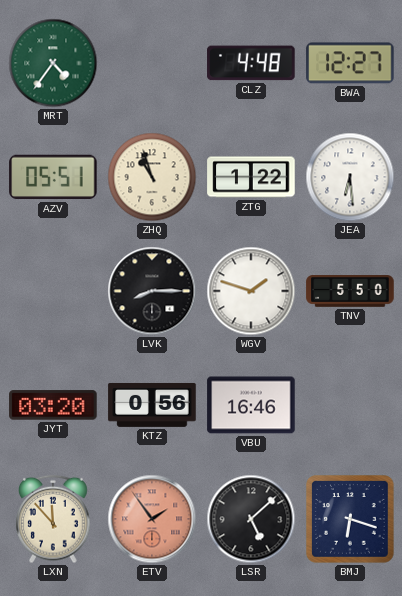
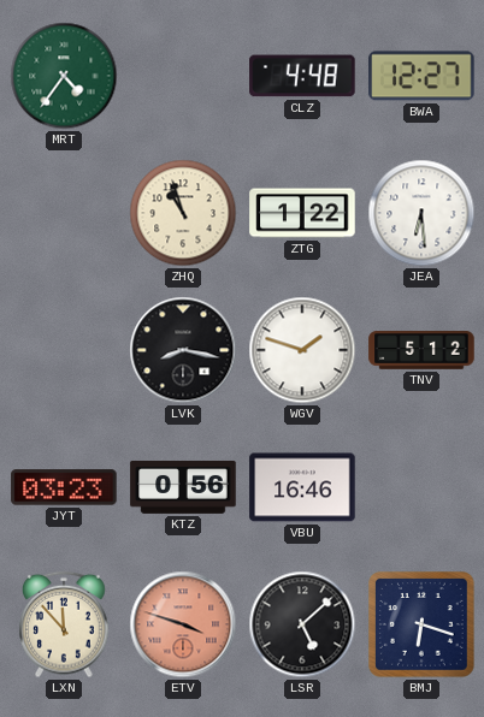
AZV: 05:51 -> none (53, 177)
LVK: 8:15 -> 8:17 (183, 350)
TNV: 5:50 -> 5:12 (421, 350)
JYT: 03:20 -> 03:23 (64, 487)
ETV: 1:54 -> 3:48 (183, 624)
